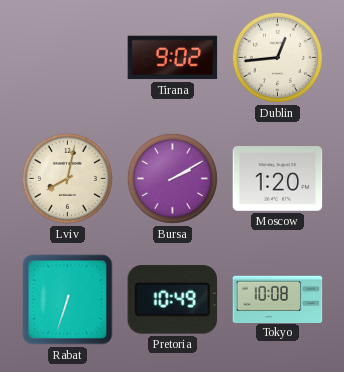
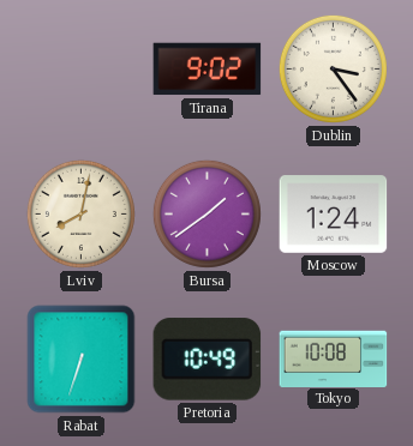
Dublin: 12:44 -> 3:24 (333, 68)
Bursa: 2:10 -> 1:39 (206, 213)
Moscow: 1:20 -> 1:24 (334, 215)
